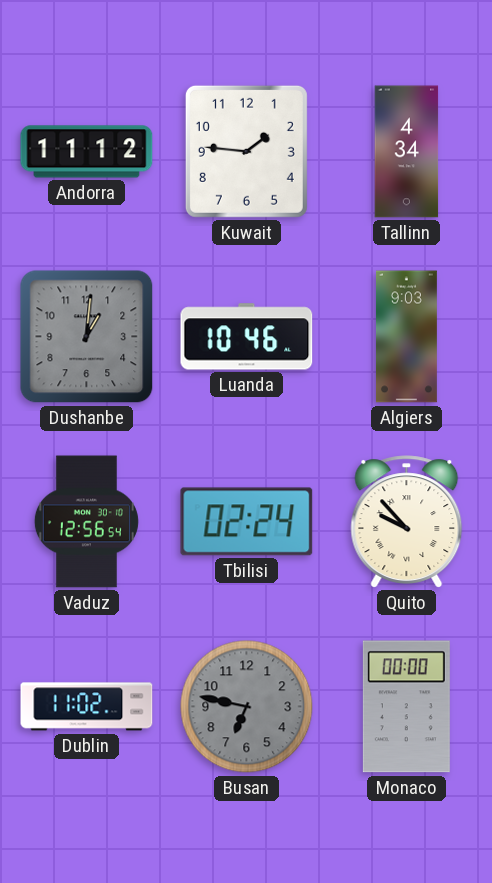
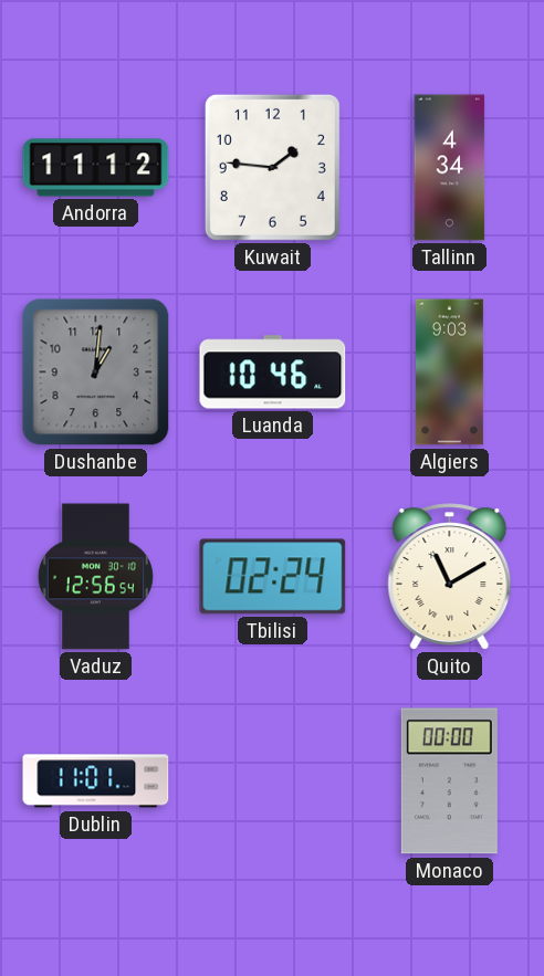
Quito: 9:53 -> 11:10 (450, 577)
Dublin: 11:02 -> 11:01 (96, 781)
Busan: 6:47 -> none (247, 707)
